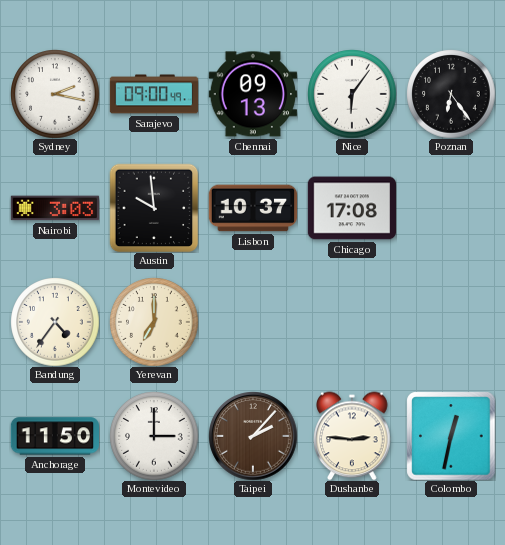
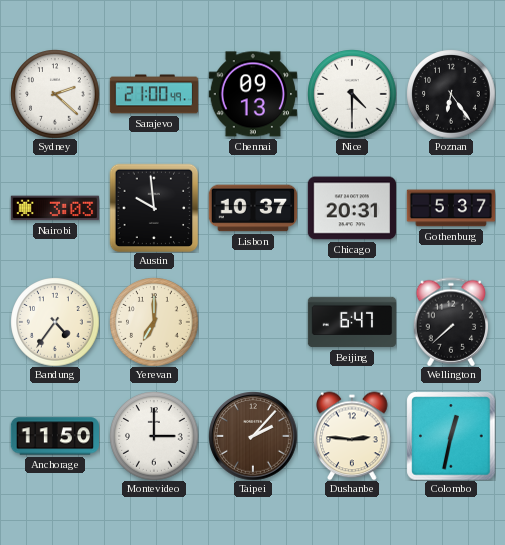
Sydney: 2:17 -> 2:22 (55, 94)
Sarajevo: 09:00 -> 21:00 (154, 94)
Nice: 6:06 -> 4:30 (352, 94)
Chicago: 17:08 -> 20:31 (351, 208)
Gothenburg: none -> 5:37 (451, 208)
Beijing: none -> 6:47 (352, 322)
Wellington: none -> 7:38 (451, 322)
